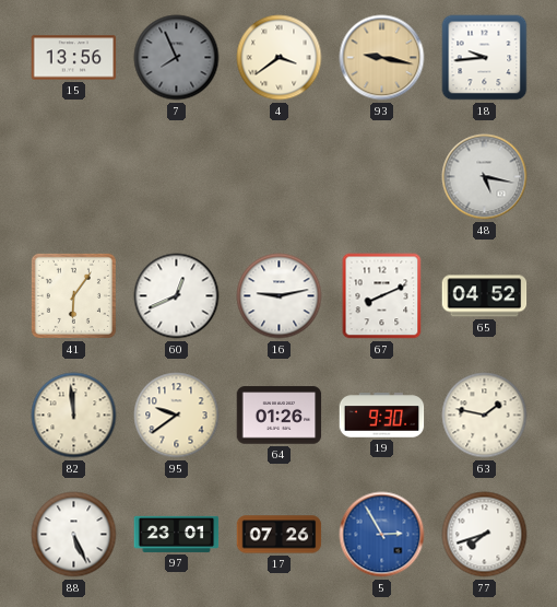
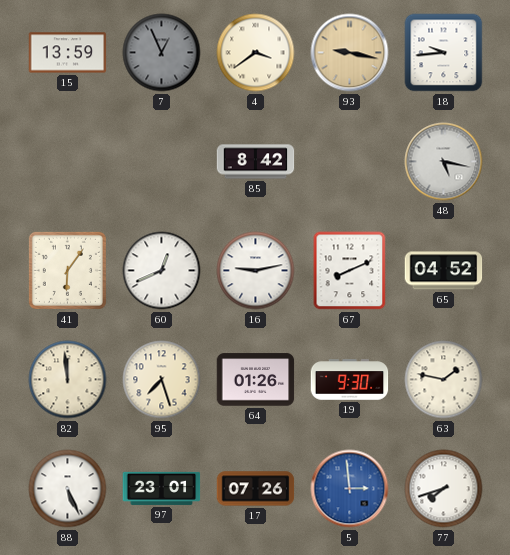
15: 13:56 -> 13:59 (68, 53)
7: 7:56 -> 12:56 (162, 53)
85: none -> 8:42 (256, 162)
95: 9:39 -> 7:27 (162, 380)
5: 2:55 -> 2:59 (350, 489)
